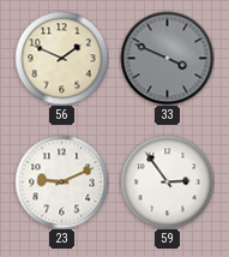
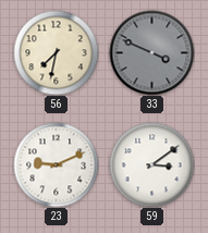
56: 1:49 -> 7:32 (56, 52)
59: 2:54 -> 3:09 (151, 164)
